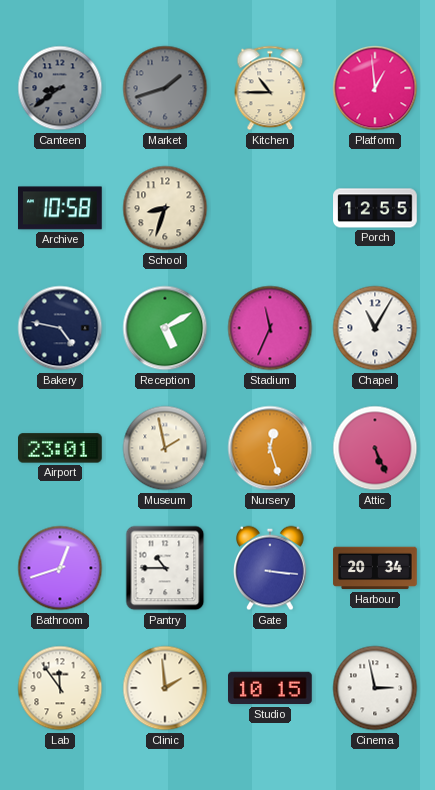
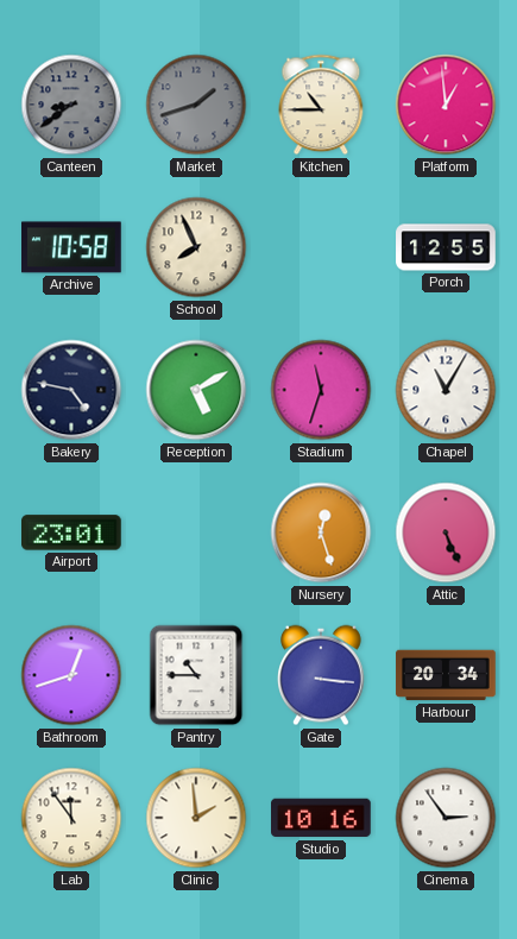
School: 8:33 -> 7:56 (196, 247)
Stadium: 11:34 -> 11:33 (321, 390)
Museum: 1:58 -> none (165, 448)
Studio: 10:15 -> 10:16 (322, 818)
Cinema: 2:58 -> 2:54 (446, 818)
